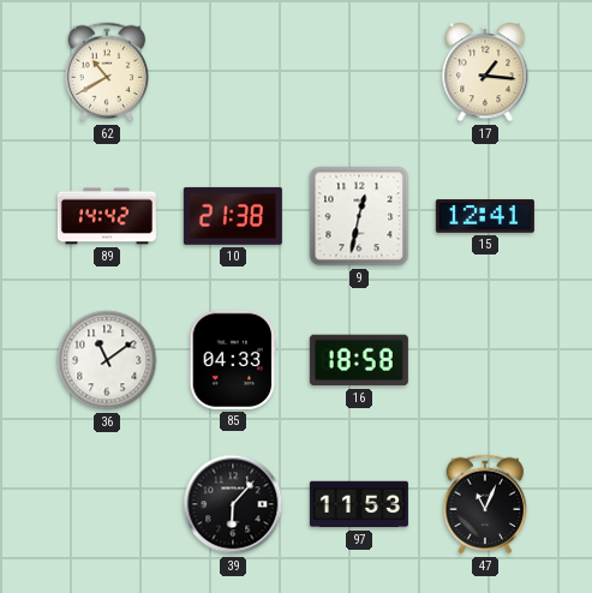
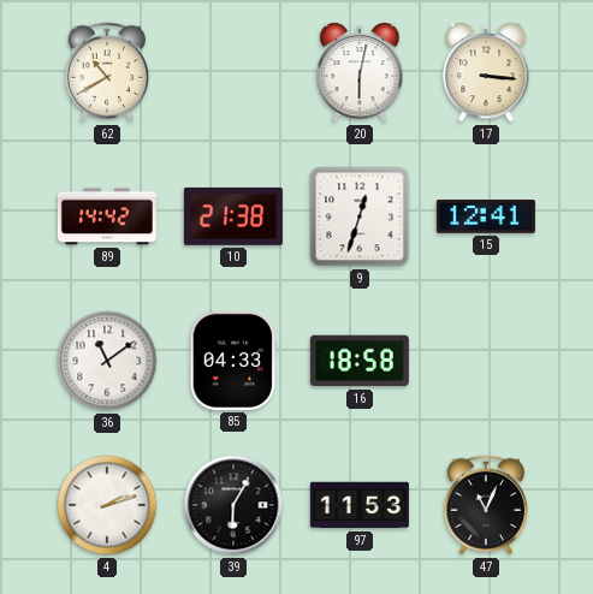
20: none -> 6:02 (360, 73)
17: 1:16 -> 3:16 (486, 73)
9: 12:32 -> 12:33 (360, 216)
4: none -> 2:12 (107, 505)
39: 6:07 -> 6:05 (233, 505)
